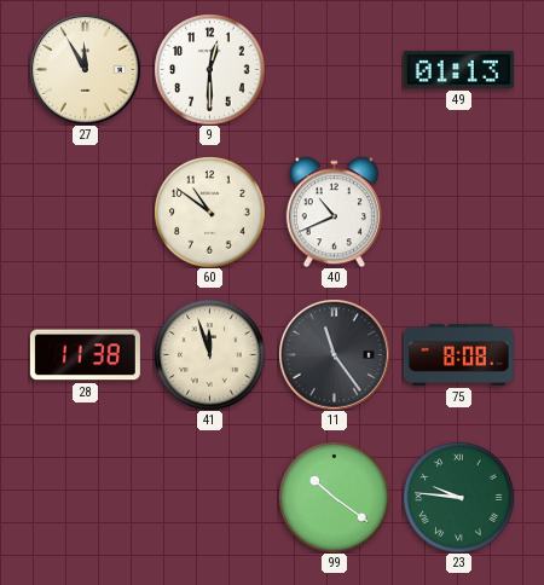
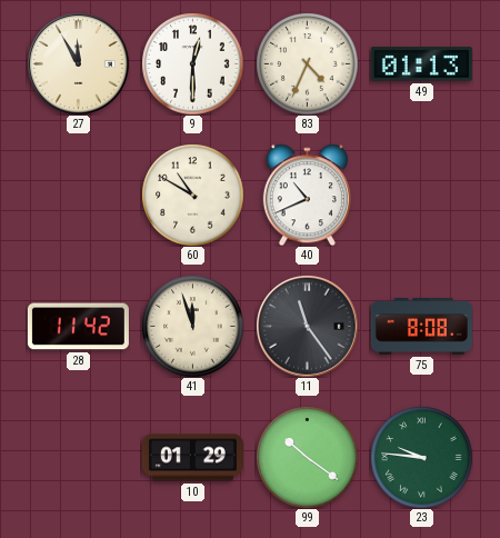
83: none -> 4:34 (307, 63)
60: 10:51 -> 10:50 (192, 195)
28: 11:38 -> 11:42 (78, 327)
10: none -> 01:29 (192, 458)
